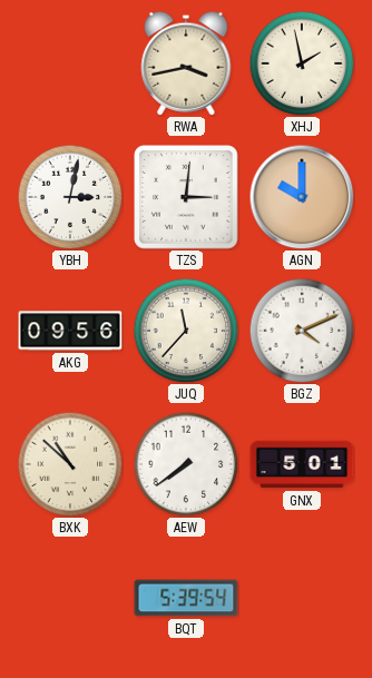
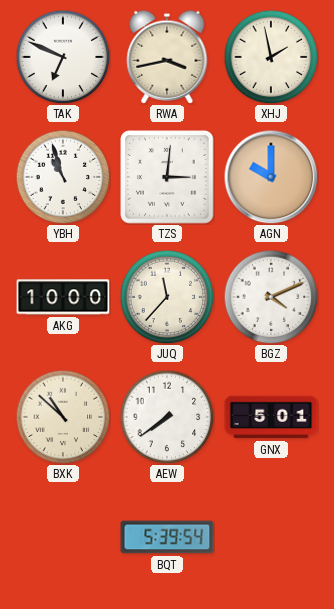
TAK: none -> 6:49 (63, 57)
YBH: 3:02 -> 10:57 (63, 177)
AKG: 09:56 -> 10:00 (63, 297)
